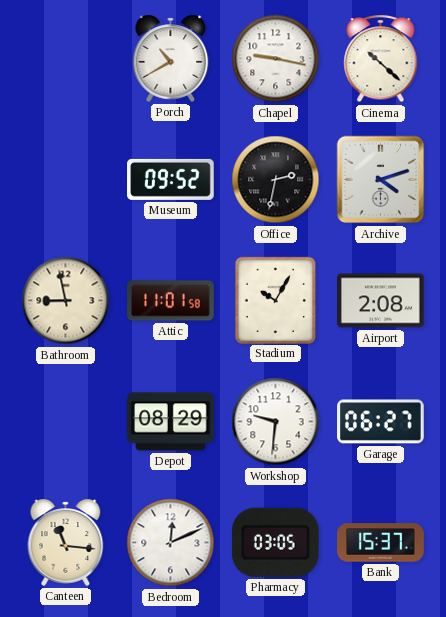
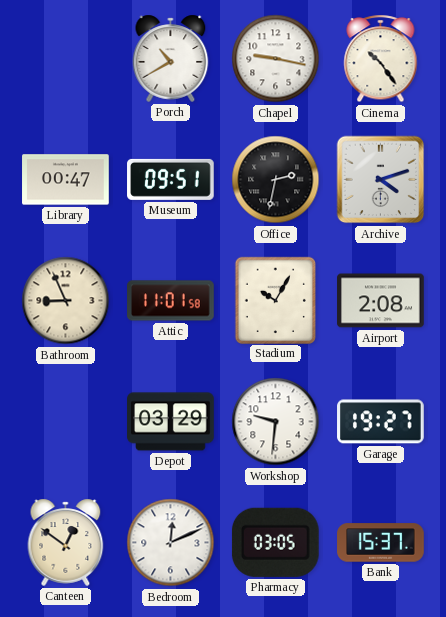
Cinema: 10:22 -> 10:24 (381, 59)
Library: none -> 00:47 (66, 180)
Museum: 09:52 -> 09:51 (171, 179)
Bathroom: 8:58 -> 8:56 (66, 301)
Depot: 08:29 -> 03:29 (171, 422)
Garage: 06:27 -> 19:27 (381, 422)
Canteen: 11:16 -> 12:51 (66, 542)
